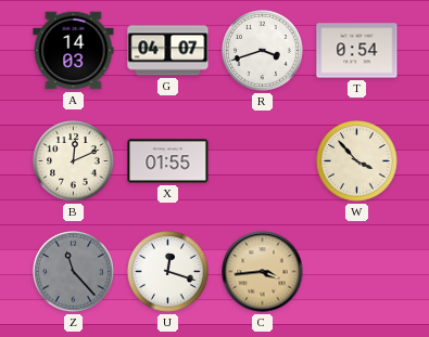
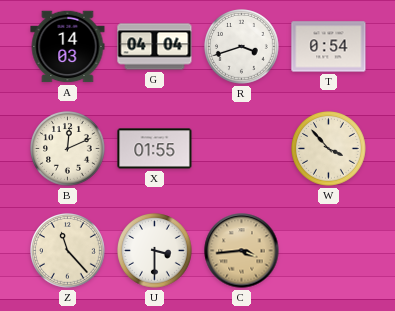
G: 04:07 -> 04:04 (155, 47)
Z dial: grey -> cream (68, 251)
U: 12:18 -> 3:30 (155, 251)
